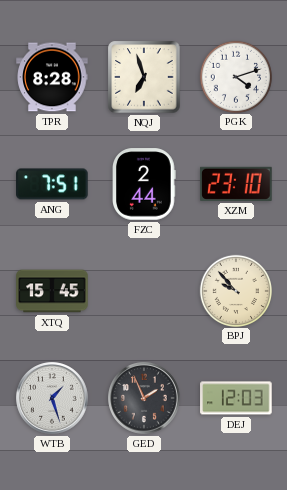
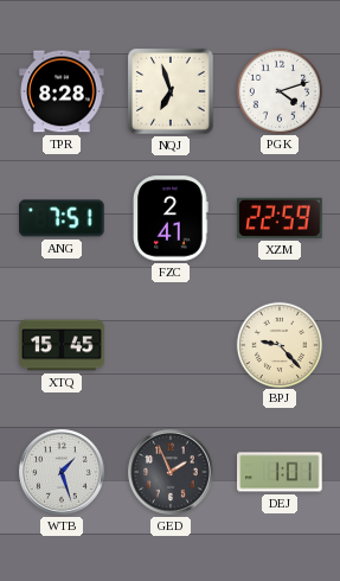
FZC: 2:44 -> 2:41 (172, 218)
XZM: 23:10 -> 22:59 (280, 218)
BPJ: 9:53 -> 9:23 (278, 344)
DEJ: 12:03 -> 1:01 (280, 472)
